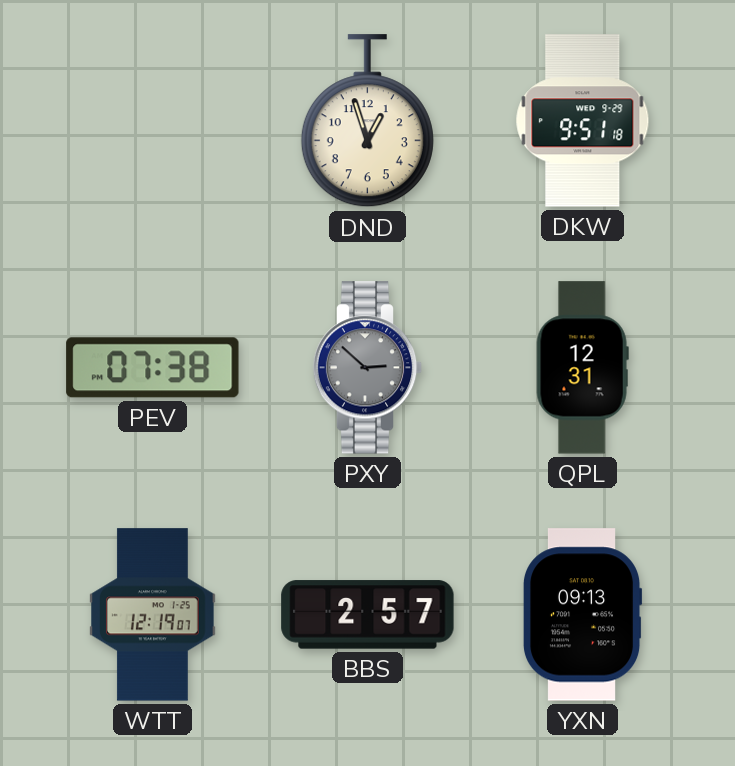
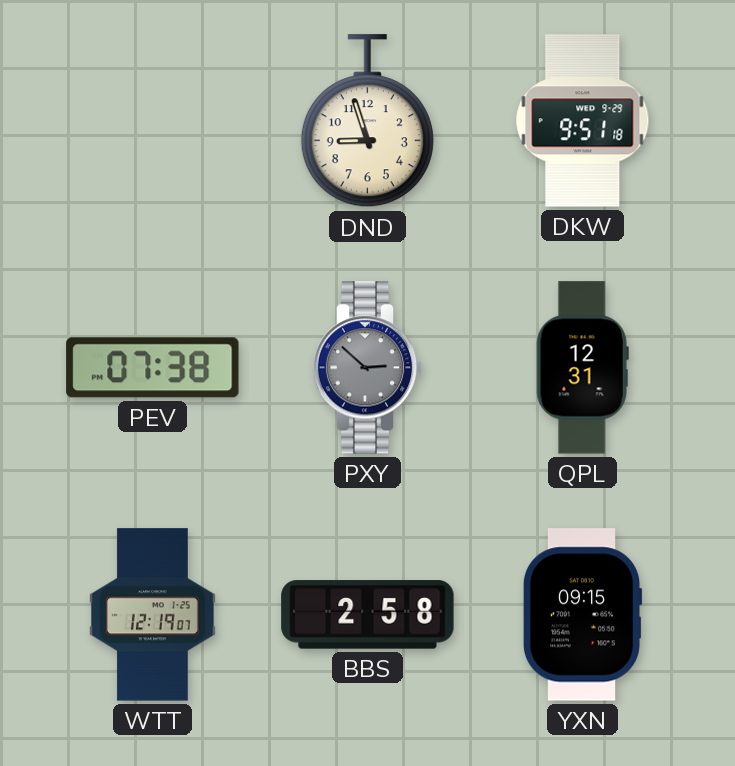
DND: 12:57 -> 8:57 (367, 121)
BBS: 2:57 -> 2:58 (368, 615)
YXN: 09:13 -> 09:15 (582, 615)
